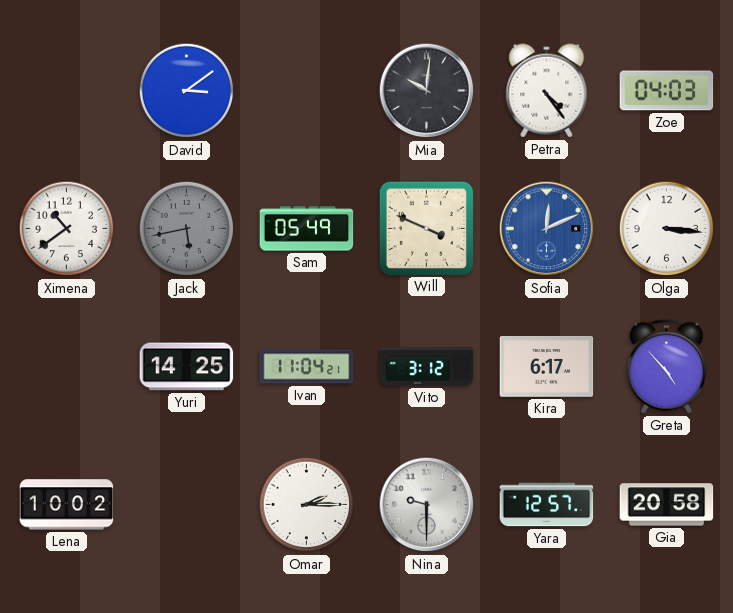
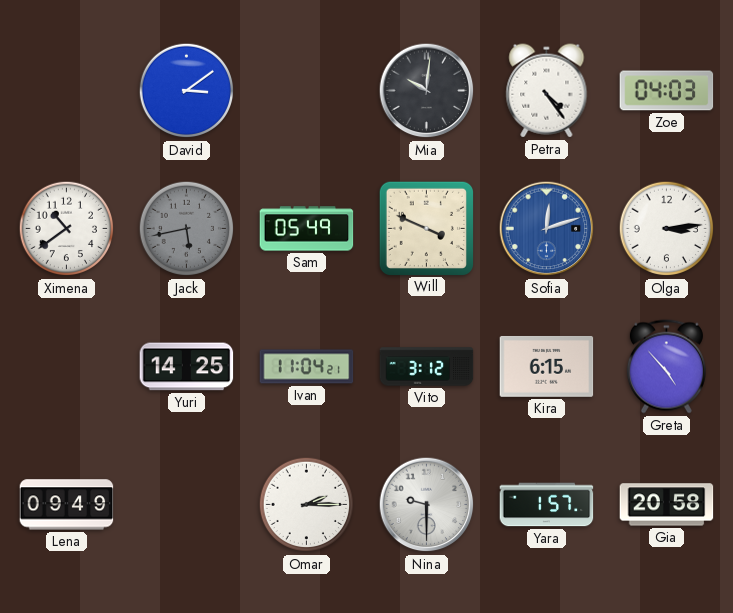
Sofia: 12:11 -> 12:12 (547, 229)
Olga: 3:16 -> 3:14 (667, 229)
Kira: 6:17 -> 6:15 (547, 366)
Lena: 10:02 -> 09:49 (67, 505)
Yara: 12:57 -> 1:57 (547, 505)
